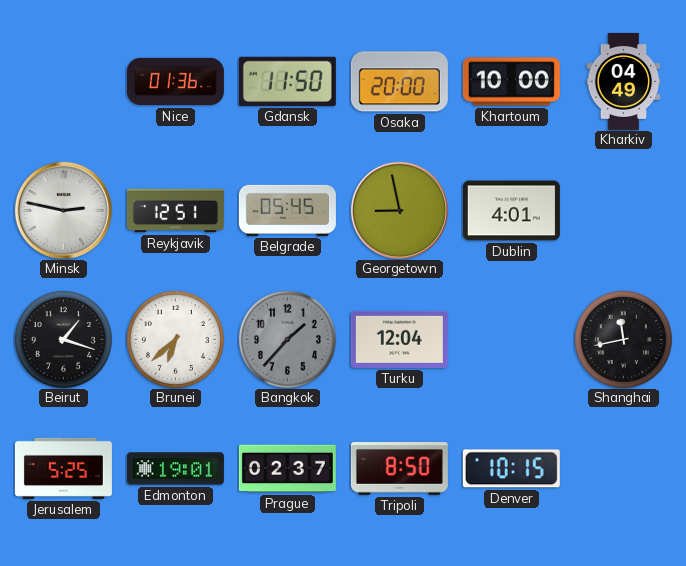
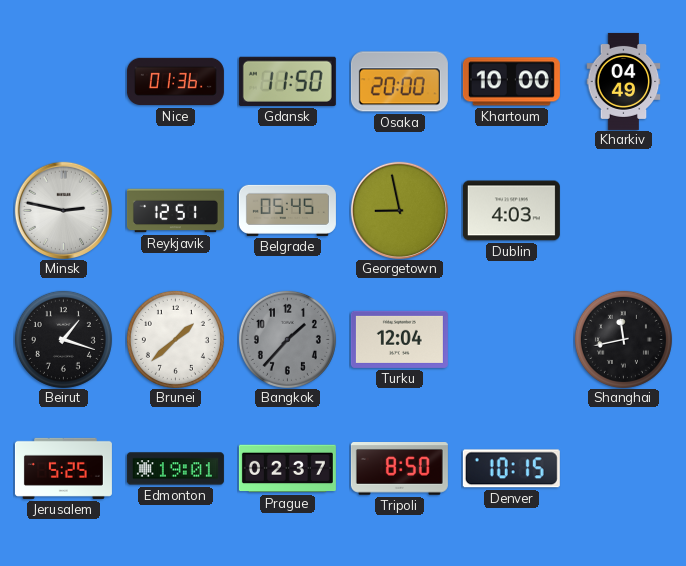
Dublin: 4:01 -> 4:03 (511, 211)
Brunei: 6:38 -> 1:38 (175, 339)
